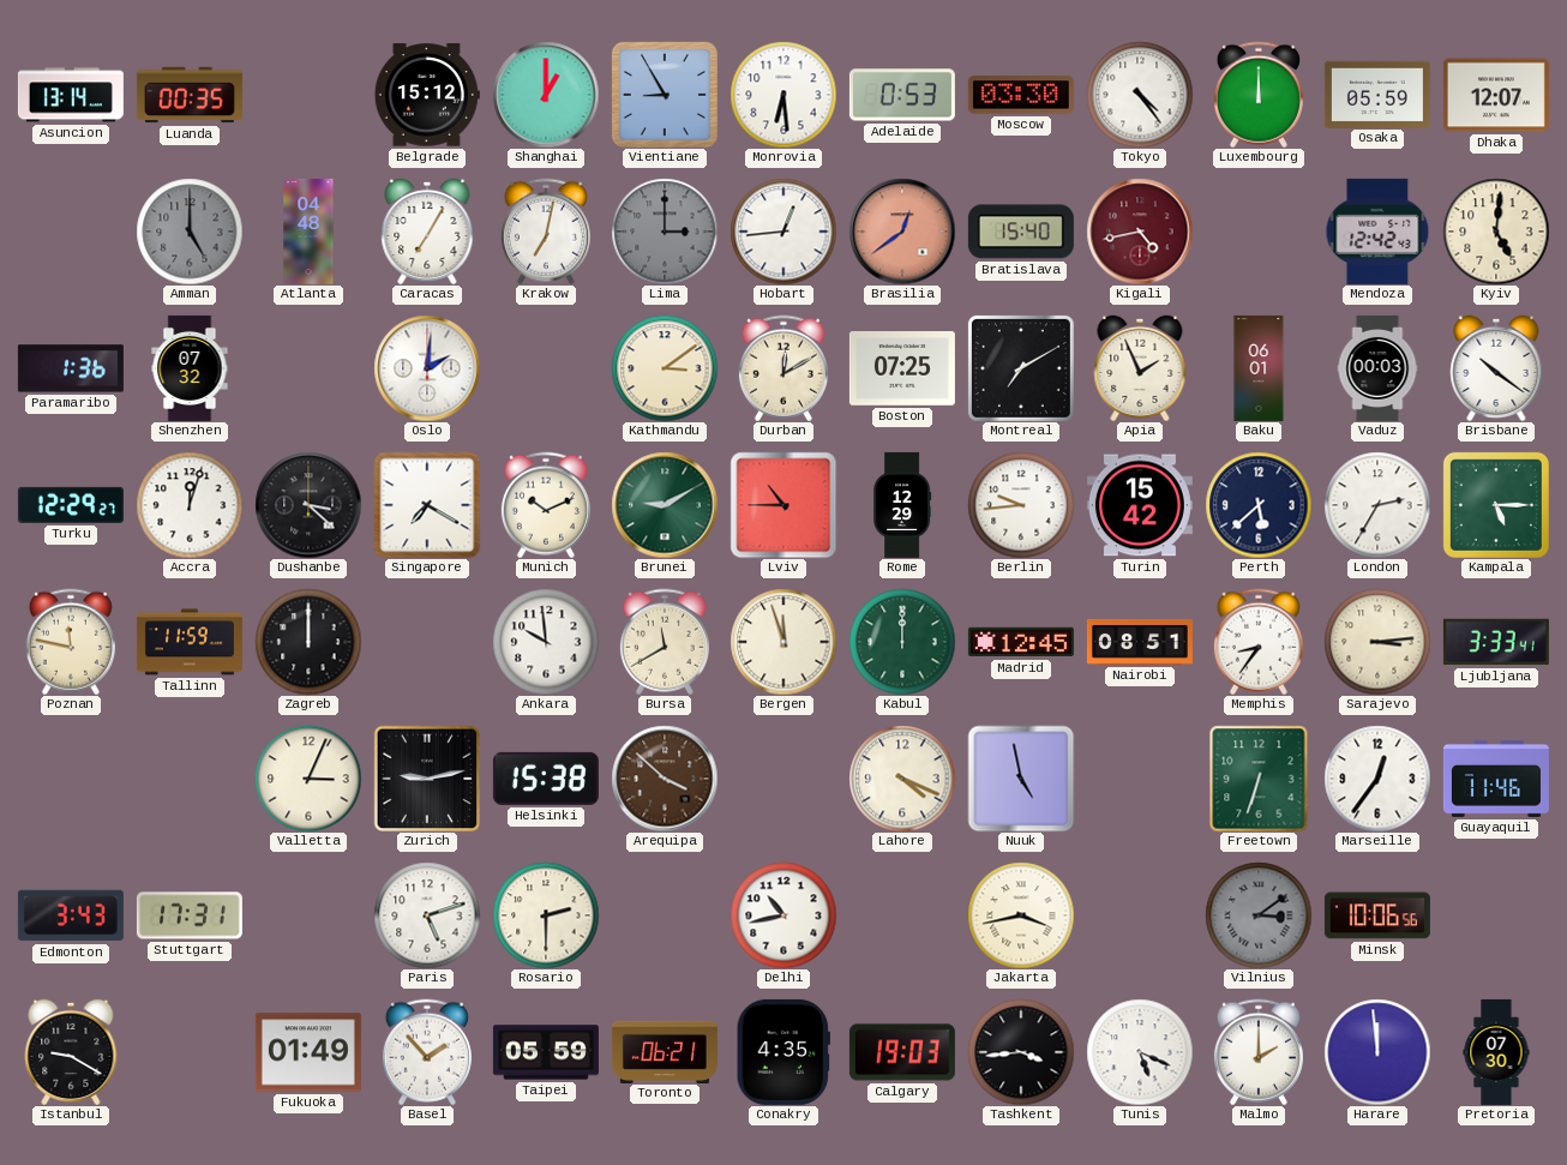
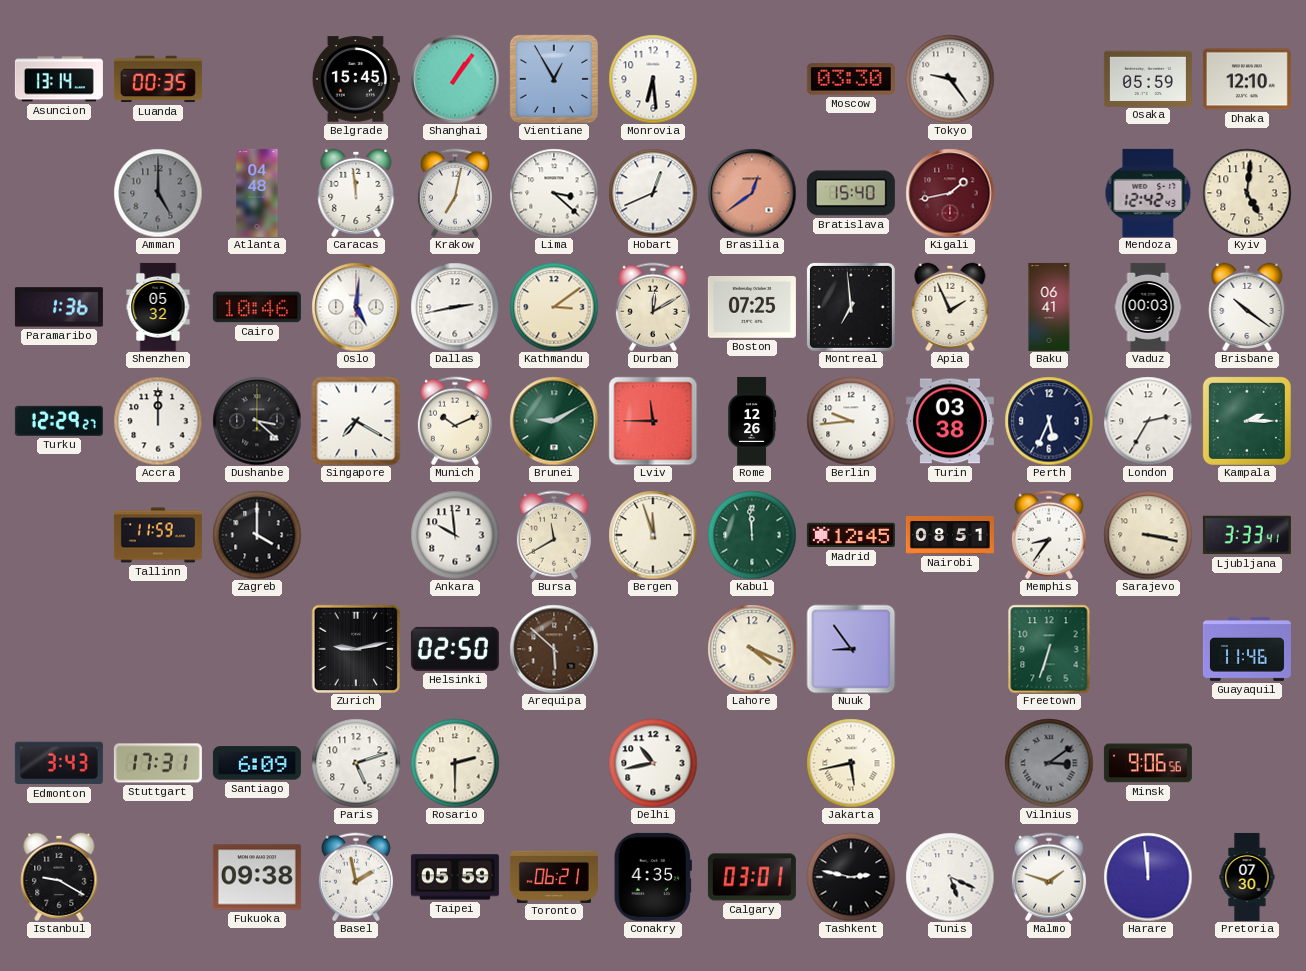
Belgrade: 15:12 -> 15:45 (356, 79)
Shanghai: 1:00 -> 1:06 (455, 79)
Vientiane: 8:55 -> 12:55 (554, 79)
Adelaide: 0:53 -> none (902, 95)
Tokyo: 4:24 -> 9:24 (950, 79)
Luxembourg: 12:00 -> none (1259, 95)
Dhaka: 12:07 -> 12:10 (1247, 79)
Caracas: 7:05 -> 11:59 (356, 193)
Lima: 3:00 -> 3:22 (554, 193)
Lima dial: grey -> white (554, 193)
Hobart: 12:44 -> 12:41 (653, 193)
Kigali: 4:43 -> 1:43 (950, 193)
Shenzhen: 07:32 -> 05:32 (158, 307)
Cairo: none -> 10:46 (257, 307)
Oslo: 2:01 -> 5:01 (356, 307)
Dallas: none -> 2:43 (455, 307)
Montreal: 7:10 -> 6:59 (851, 307)
Baku: 06:01 -> 06:41 (1049, 307)
Accra: 12:03 -> 12:00 (158, 421)
Lviv: 10:45 -> 11:45 (653, 421)
Rome: 12:29 -> 12:26 (752, 421)
Turin: 15:42 -> 03:38 (950, 421)
Perth: 5:38 -> 5:34 (1049, 421)
Kampala: 5:15 -> 2:15 (1247, 421)
Poznan: 11:47 -> none (71, 642)
Zagreb: 12:00 -> 4:00 (257, 535)
Kabul: 12:00 -> 11:59 (752, 535)
Sarajevo: 3:14 -> 3:17 (1148, 535)
Valletta: 3:04 -> none (308, 779)
Helsinki: 15:38 -> 02:50 (455, 649)
Arequipa: 3:52 -> 5:52 (554, 649)
Nuuk: 4:58 -> 8:54 (851, 649)
Marseille: 12:36 -> none (1377, 779)
Santiago: none -> 6:09 (257, 763)
Jakarta: 3:43 -> 5:43 (851, 763)
Minsk: 10:06 -> 9:06 (1148, 763)
Fukuoka: 01:49 -> 09:38 (257, 877)
Basel: 1:53 -> 1:58 (356, 877)
Calgary: 19:03 -> 03:01 (752, 877)
Tashkent: 3:44 -> 2:47 (851, 877)
Malmo: 2:00 -> 1:48 (1049, 877)
